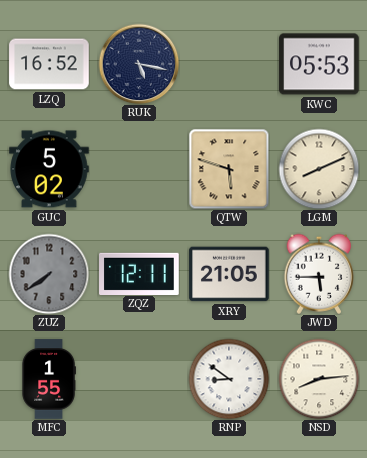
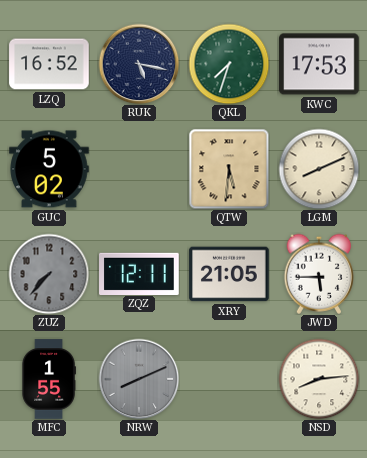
QKL: none -> 7:33 (229, 64)
KWC: 05:53 -> 17:53 (319, 64)
QTW: 5:48 -> 5:31 (229, 169)
ZUZ: 7:39 -> 7:37 (49, 274)
NRW: none -> 8:11 (139, 379)
RNP: 8:51 -> none (229, 379)
